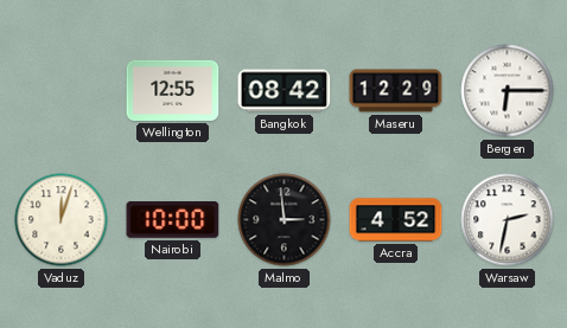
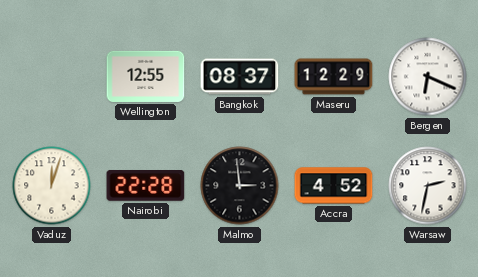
Bangkok: 08:42 -> 08:37 (240, 77)
Bergen: 6:15 -> 6:19 (428, 77)
Nairobi: 10:00 -> 22:28 (146, 186)
